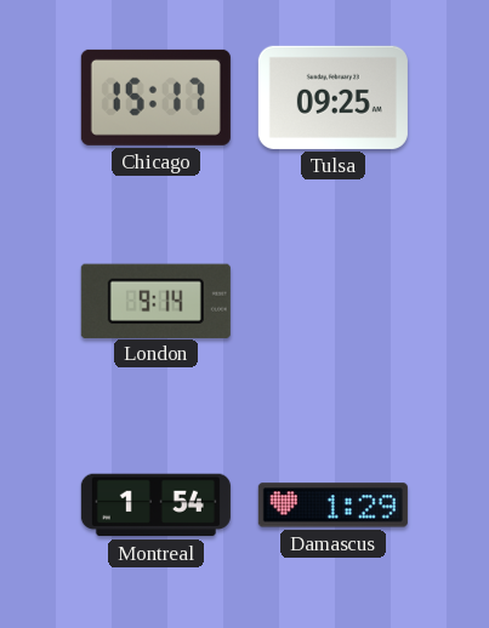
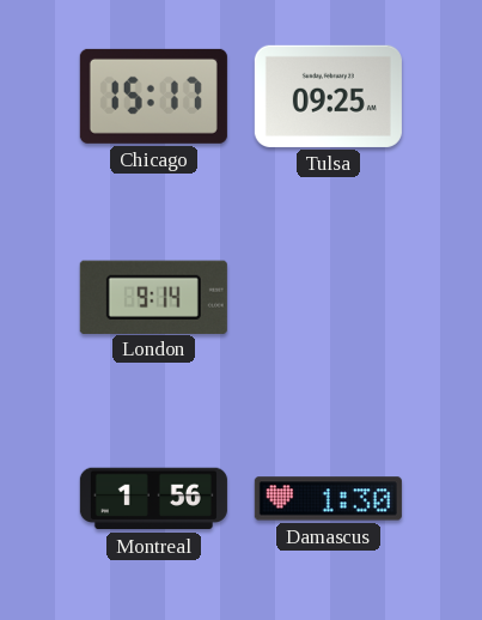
Montreal: 1:54 -> 1:56 (153, 499)
Damascus: 1:29 -> 1:30 (328, 499)
